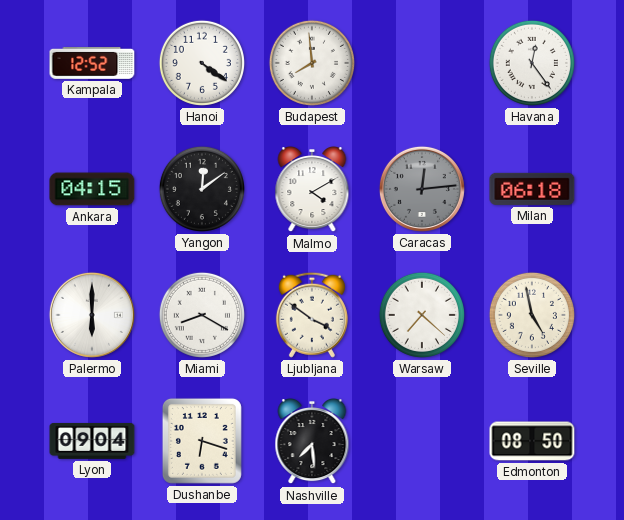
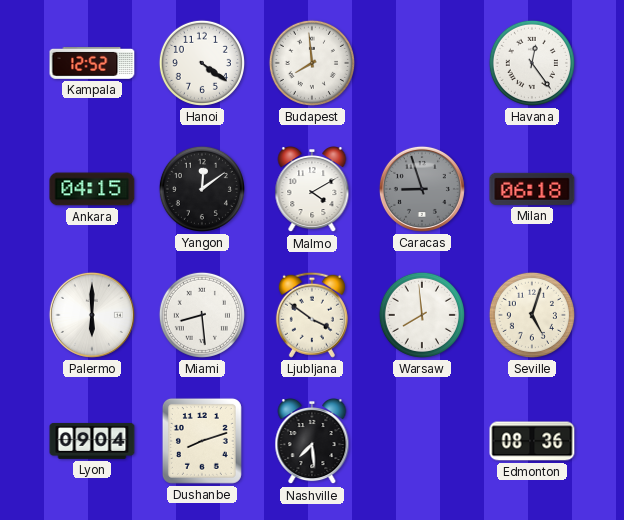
Caracas: 12:14 -> 8:57 (422, 189)
Miami: 8:20 -> 8:29 (202, 315)
Warsaw: 7:22 -> 7:59 (422, 315)
Seville: 4:58 -> 5:03 (532, 315)
Dushanbe: 6:18 -> 8:12 (202, 441)
Edmonton: 08:50 -> 08:36 (532, 441)
